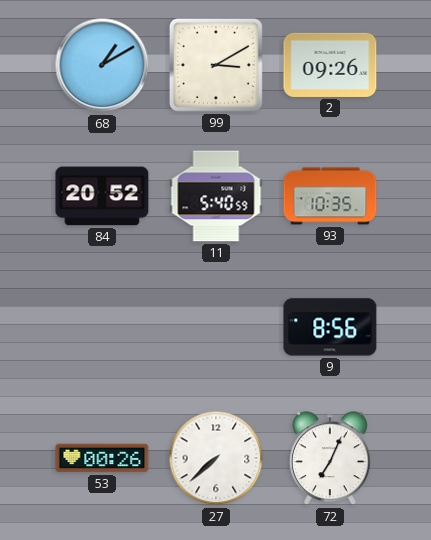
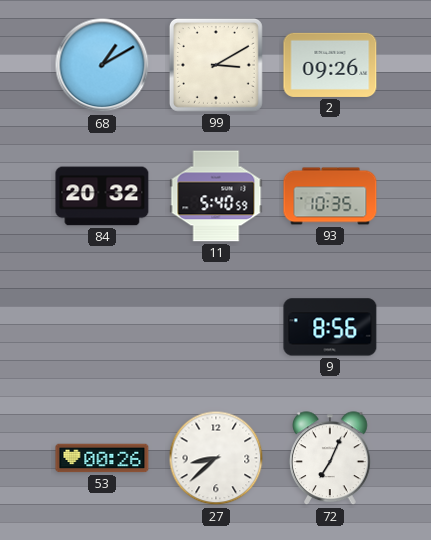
84: 20:52 -> 20:32 (102, 196)
27: 7:38 -> 8:38 (216, 458)
